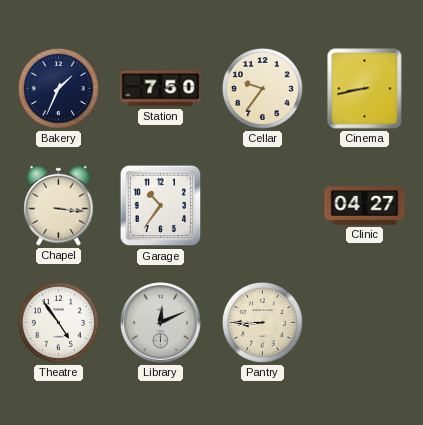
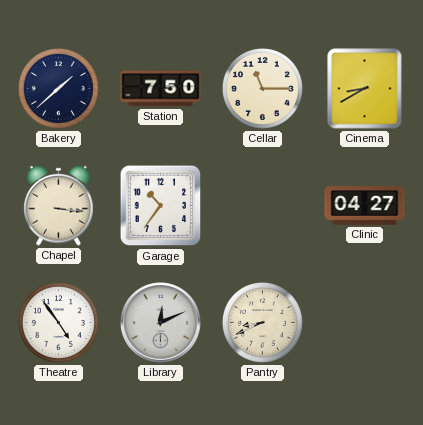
Bakery: 1:34 -> 1:38 (58, 88)
Cellar: 9:36 -> 11:15 (262, 88)
Cinema: 8:43 -> 8:40 (365, 89)
Pantry: 8:45 -> 8:41 (262, 322)
